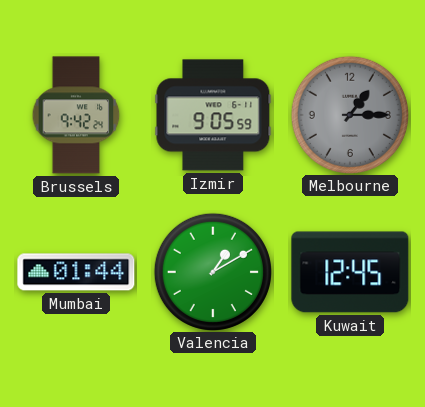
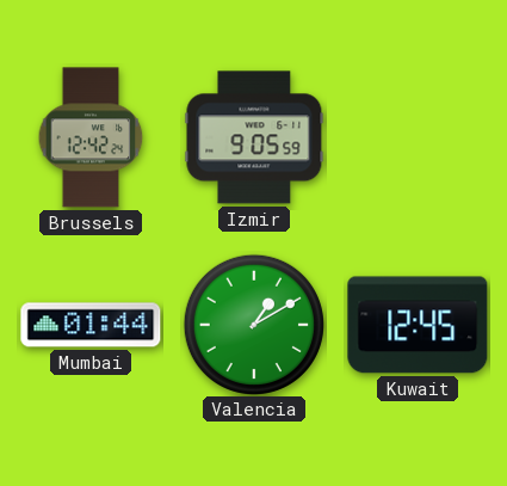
Brussels: 9:42 -> 12:42 (91, 137)
Melbourne: 1:15 -> none (349, 114)
